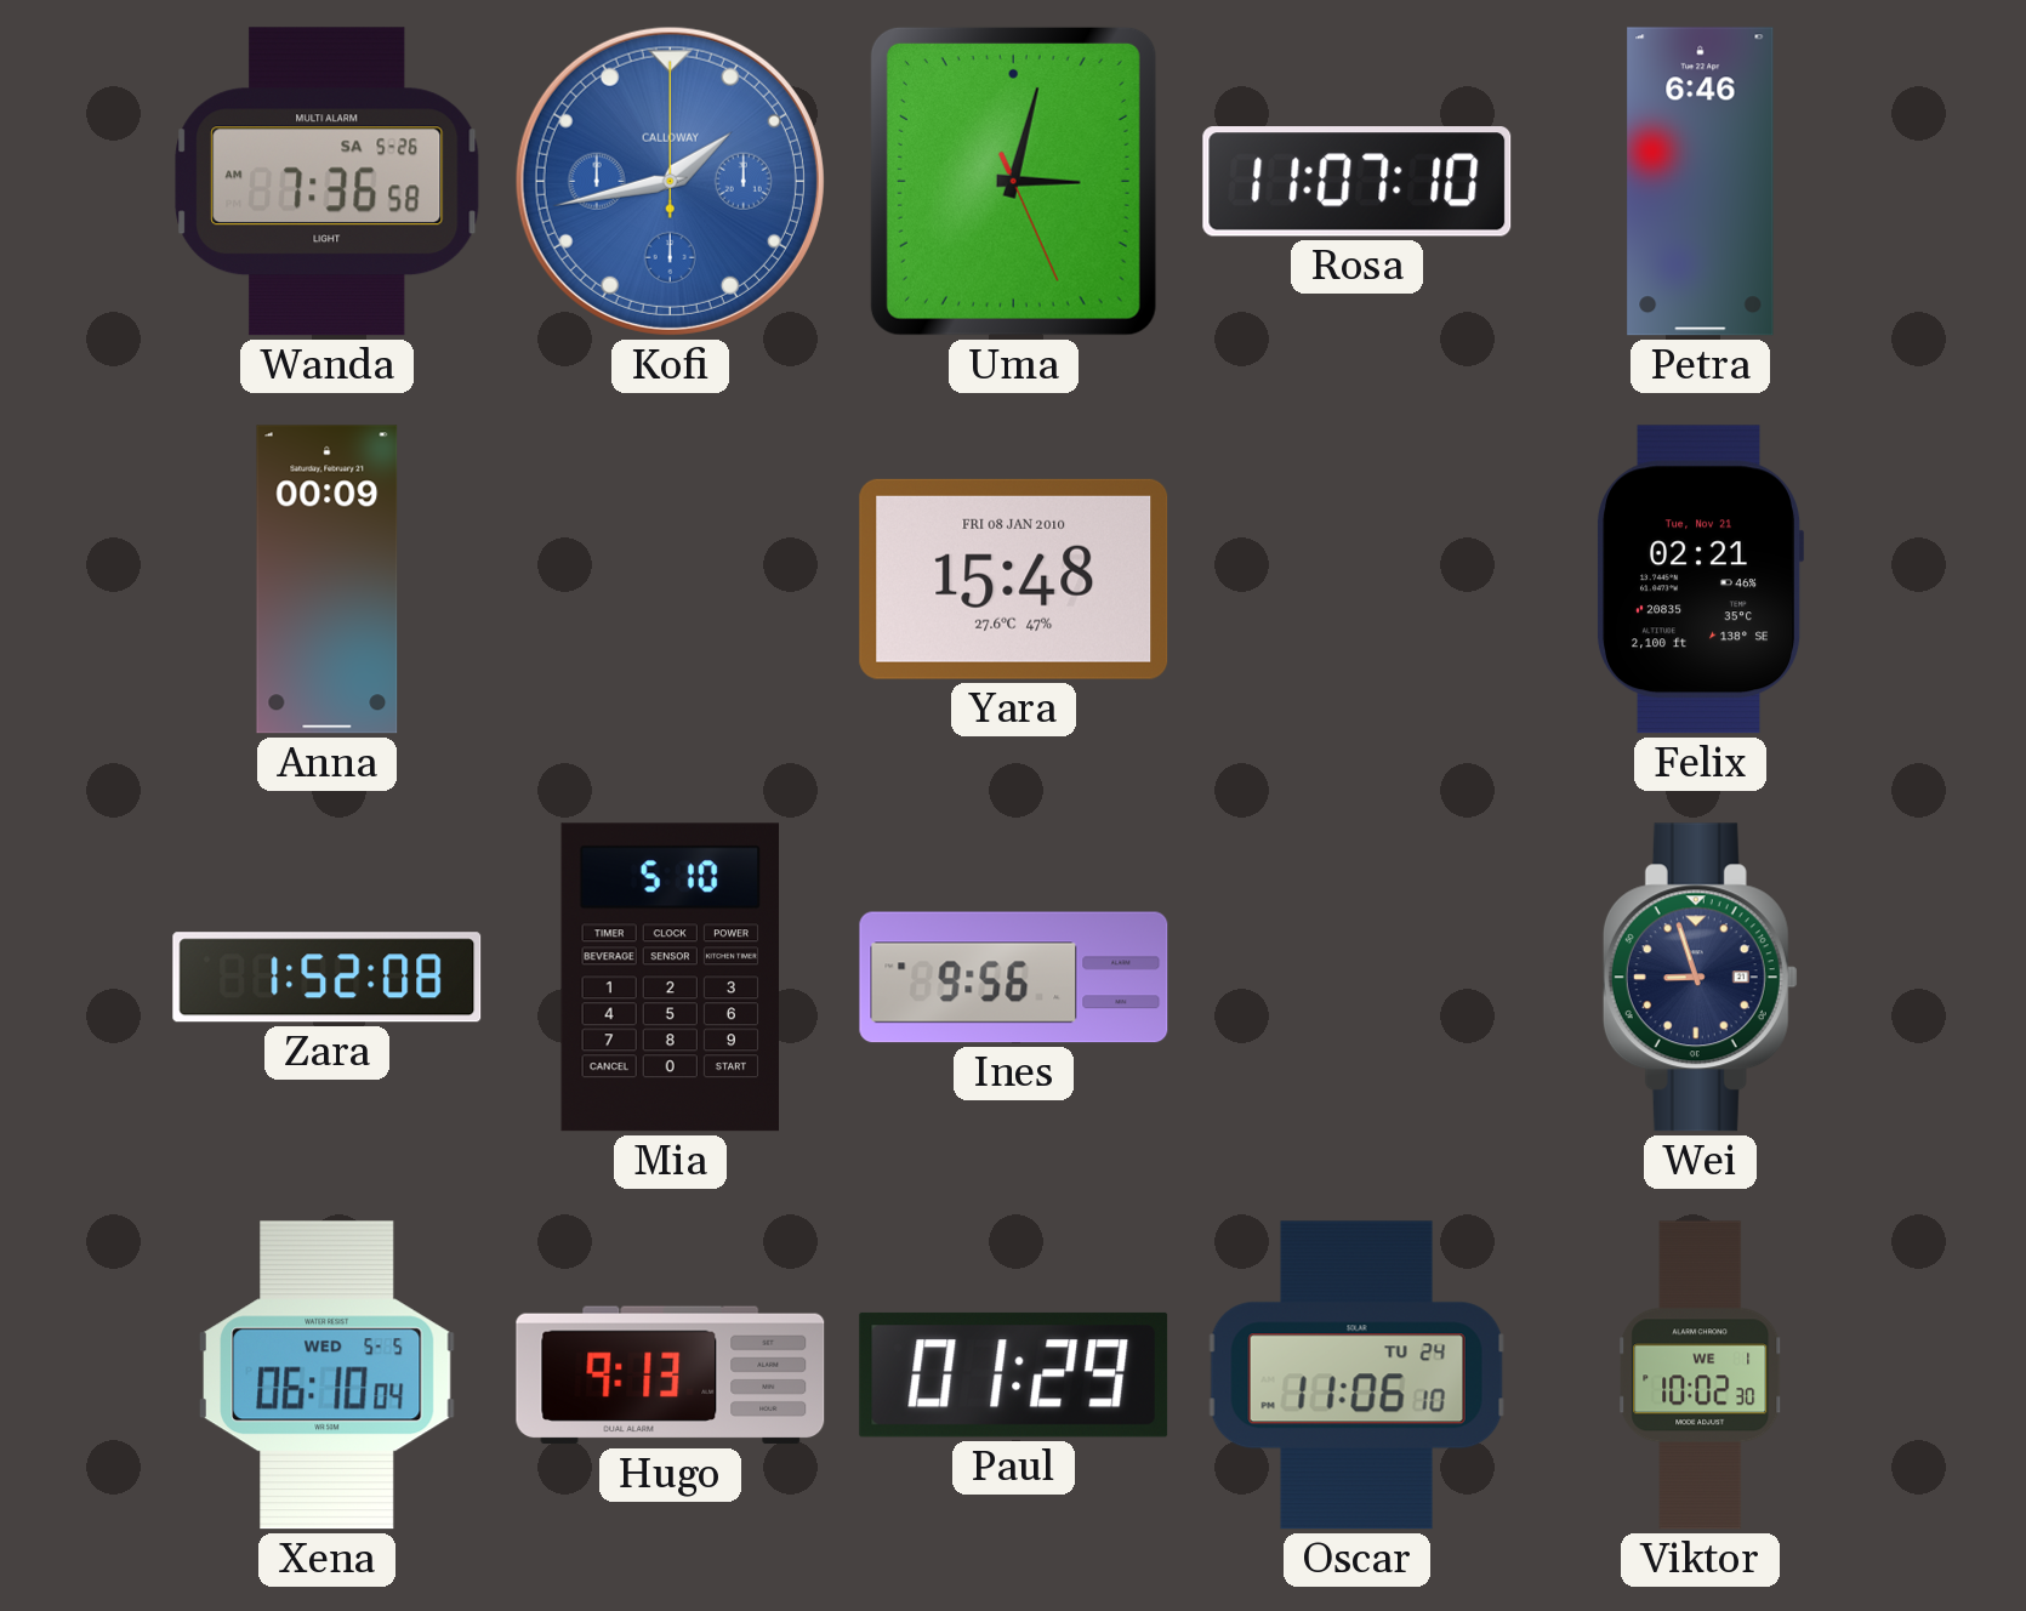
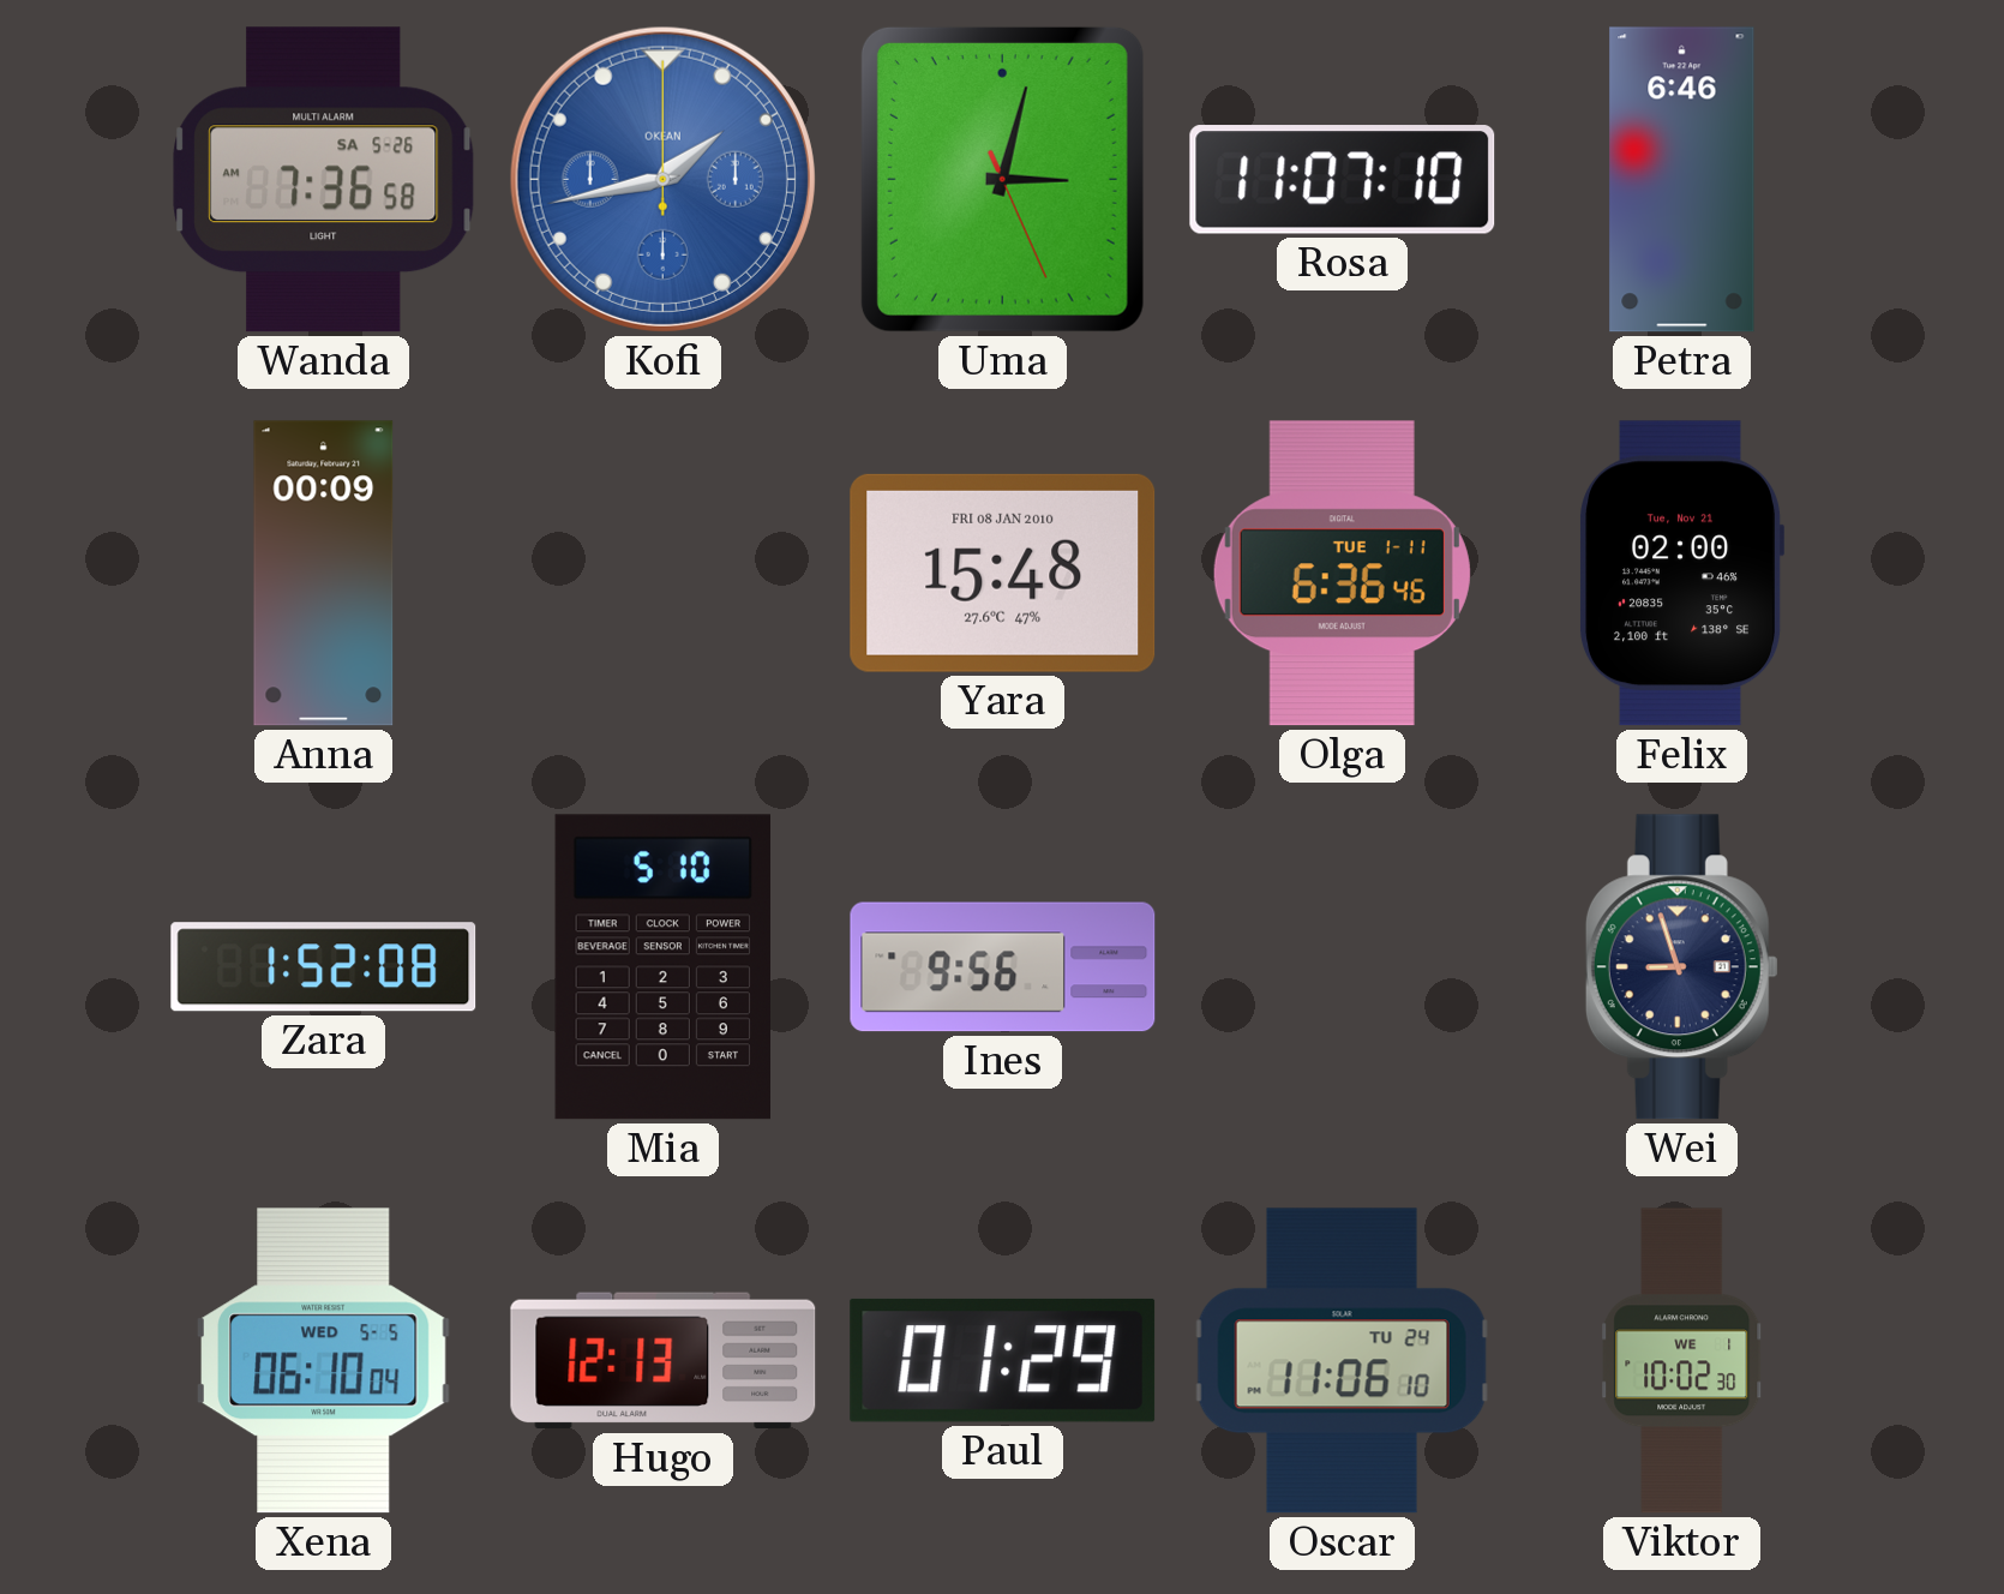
Kofi brand: CALLOWAY -> OKEAN (662, 179)
Olga: none -> 6:36 (1342, 574)
Felix: 02:21 -> 02:00 (1681, 574)
Hugo: 9:13 -> 12:13 (664, 1361)
